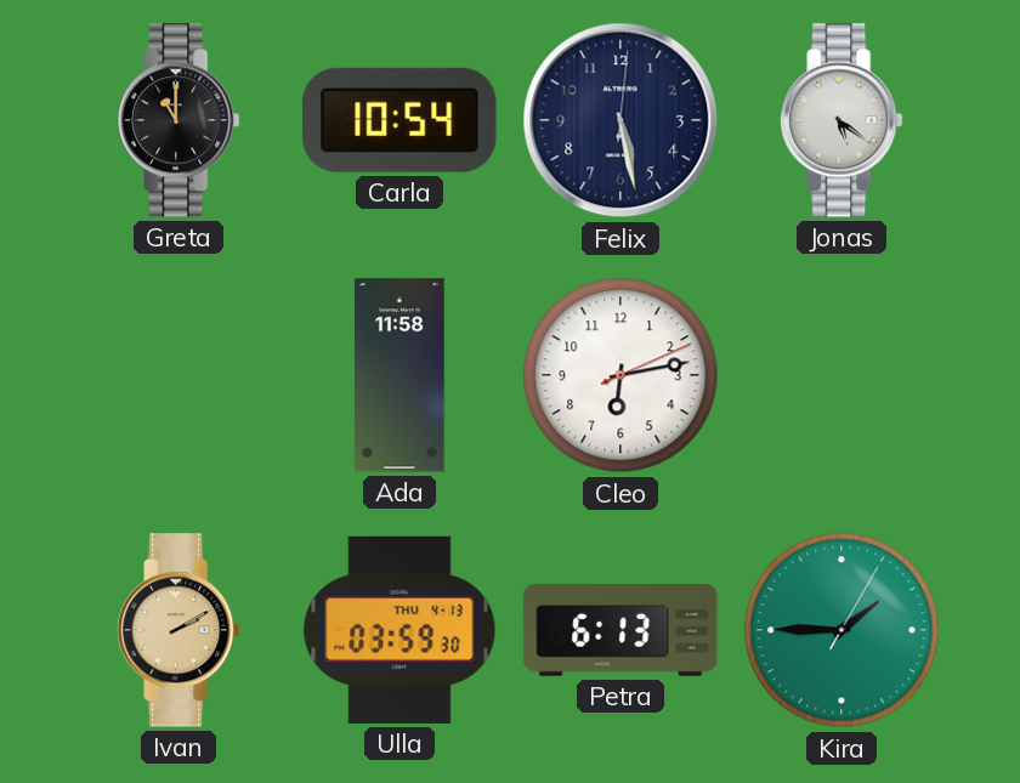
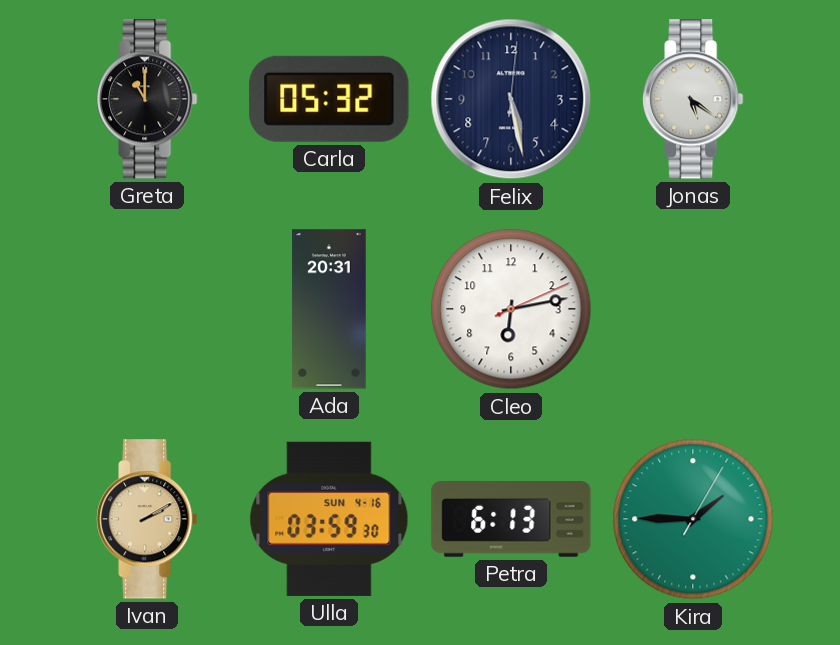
Carla: 10:54 -> 05:32 (329, 99)
Ada: 11:58 -> 20:31 (329, 309)
Ulla date: THU 4-13 -> SUN 4-16 (329, 519)
